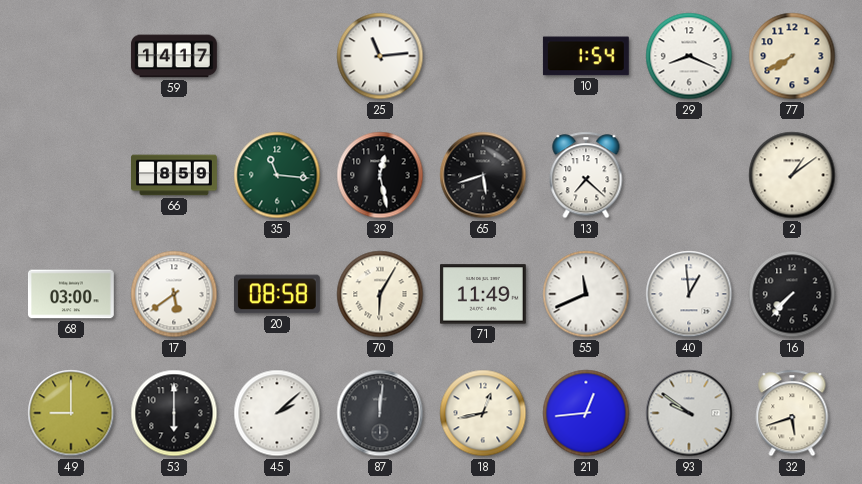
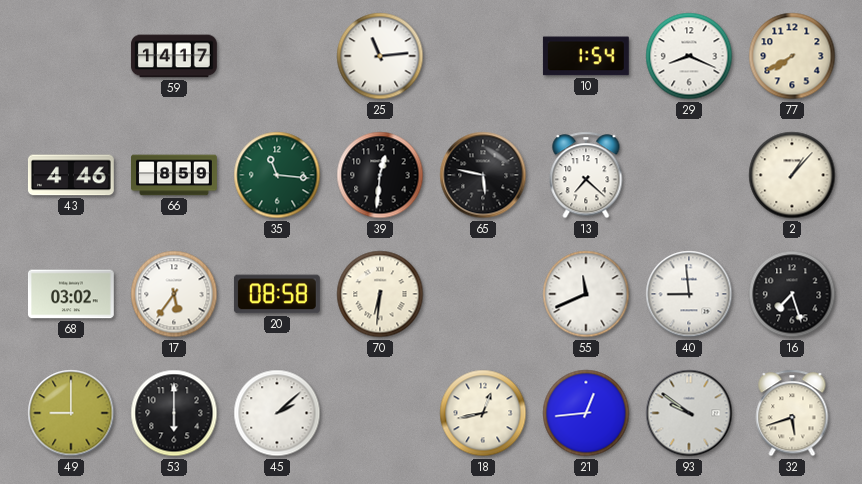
43: none -> 4:46 (71, 175)
39: 12:28 -> 12:31 (380, 175)
65: 5:42 -> 5:47 (483, 175)
2: 1:09 -> 1:07 (792, 175)
68: 03:00 -> 03:02 (71, 294)
17: 5:39 -> 5:36 (174, 294)
70: 6:05 -> 6:31 (380, 294)
71: 11:49 -> none (483, 294)
40: 12:59 -> 8:59 (689, 294)
16: 7:37 -> 7:27 (792, 294)
87: 12:01 -> none (380, 413)
